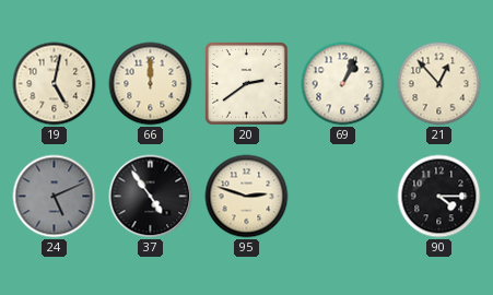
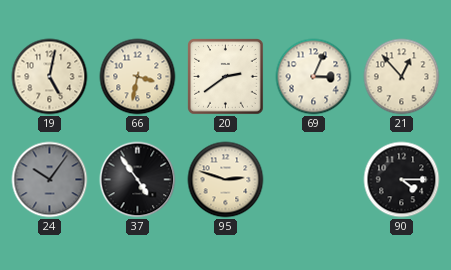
66: 12:00 -> 3:32 (138, 77)
69: 1:04 -> 3:04 (314, 77)
24: 5:11 -> 10:06 (50, 180)
